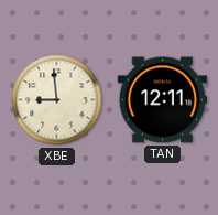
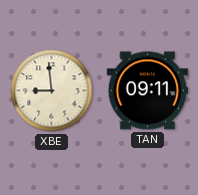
TAN: 12:11 -> 09:11 (147, 91)
